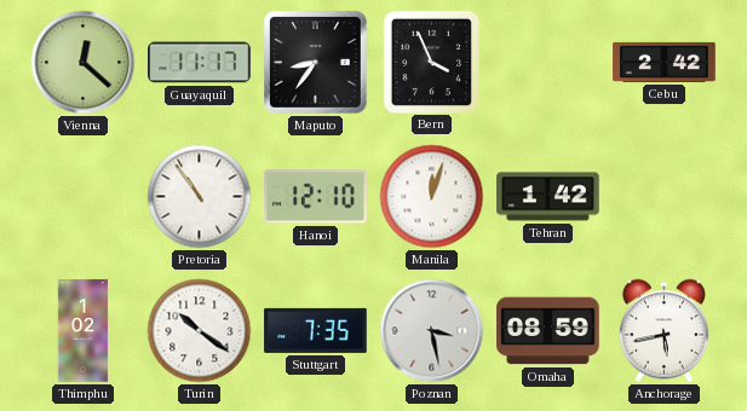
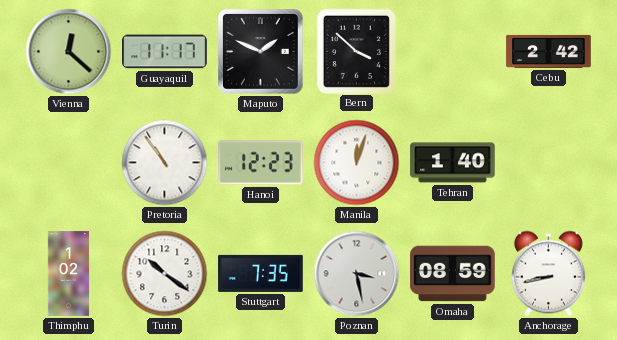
Maputo: 8:36 -> 1:49 (261, 52)
Bern: 3:56 -> 3:52 (356, 51)
Hanoi: 12:10 -> 12:23 (261, 163)
Tehran: 1:42 -> 1:40 (453, 163)
Anchorage: 5:43 -> 8:43 (548, 274)
